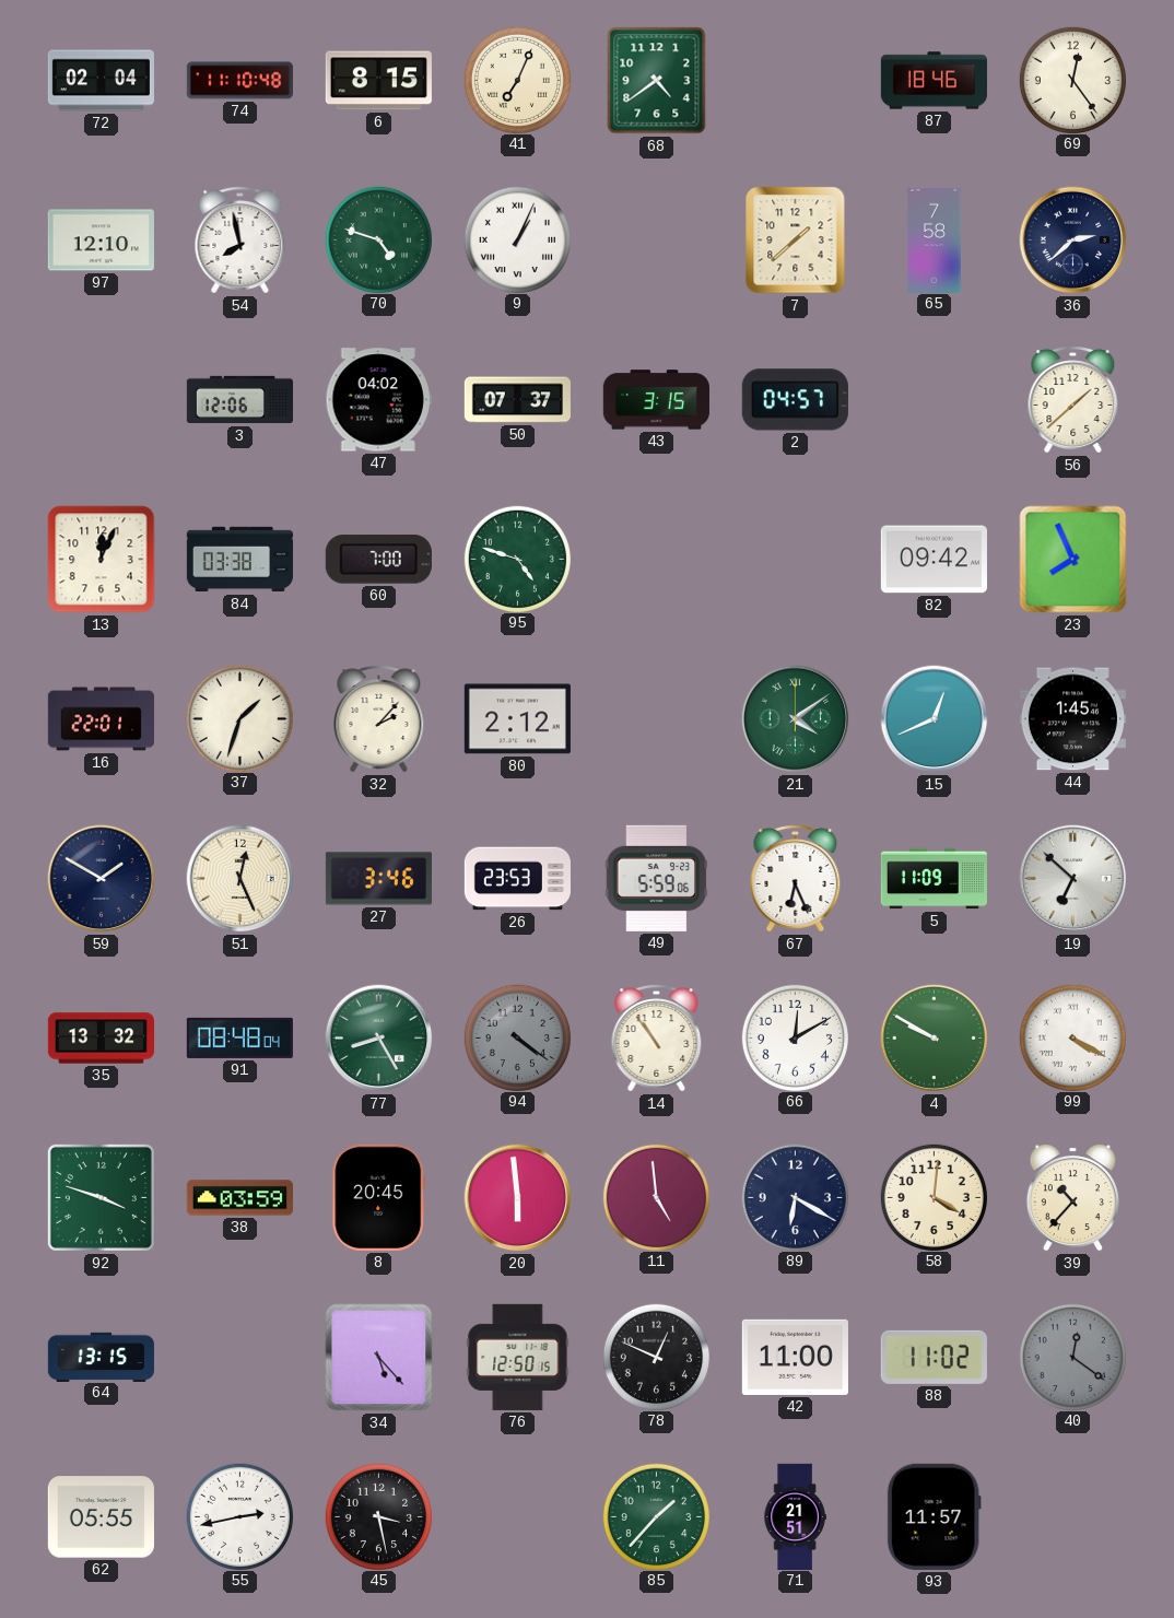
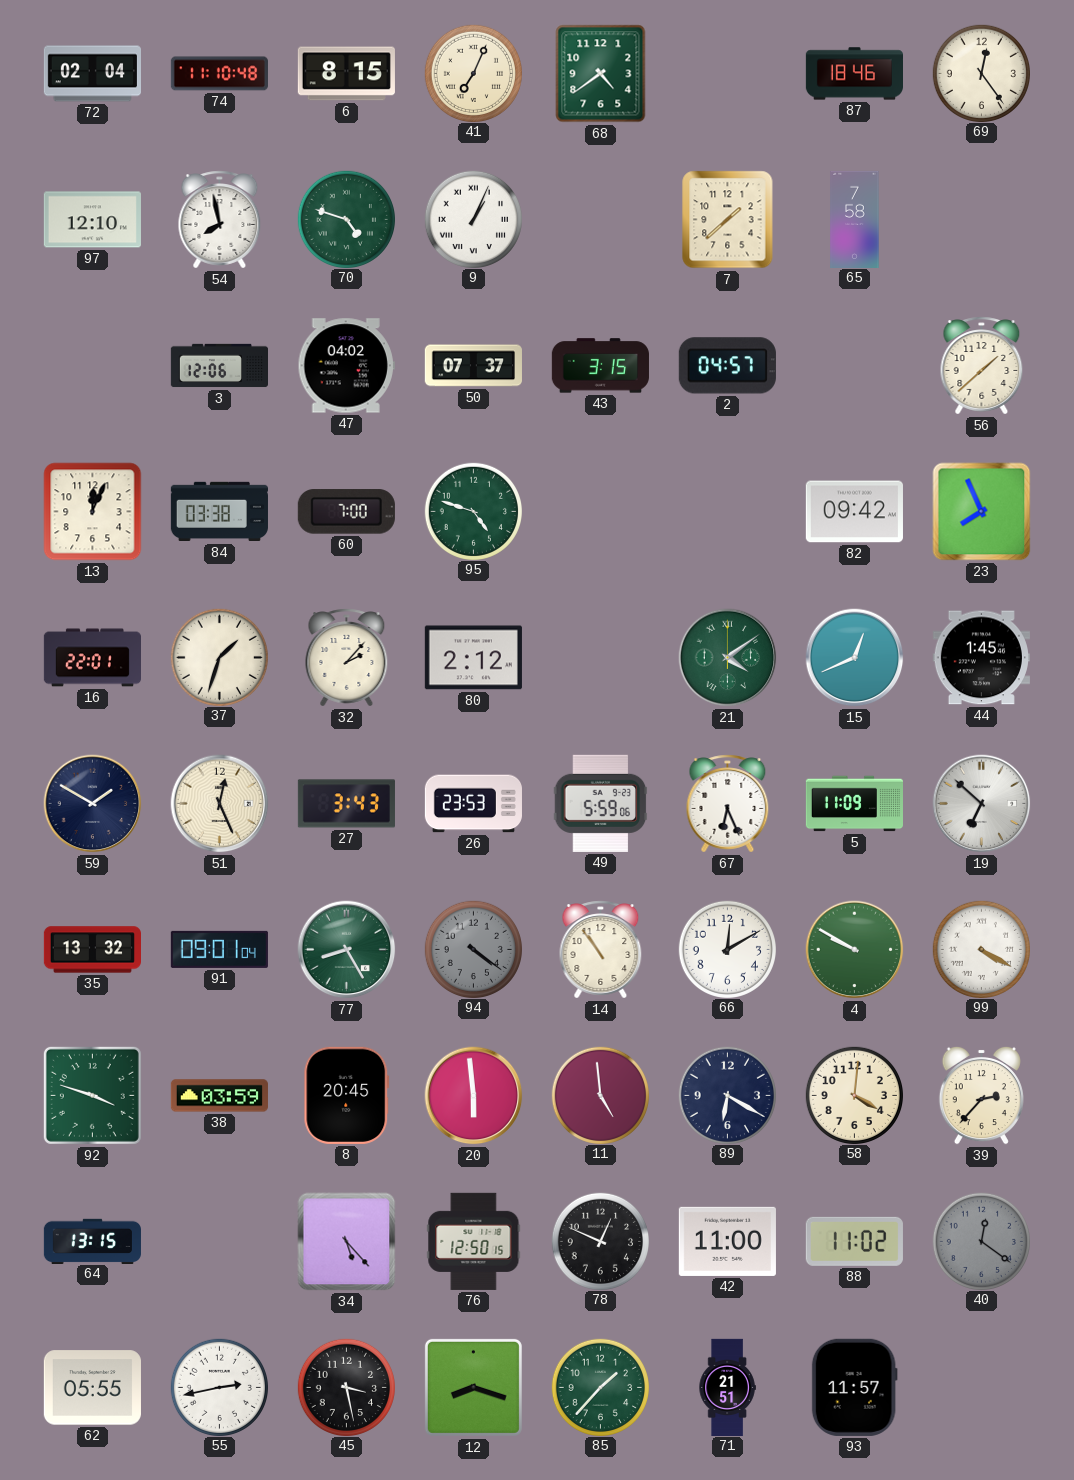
36: 2:38 -> none (1073, 241)
27: 3:46 -> 3:43 (346, 804)
91: 08:48 -> 09:01 (219, 949)
39: 10:37 -> 2:37 (981, 1095)
12: none -> 8:18 (473, 1387)
